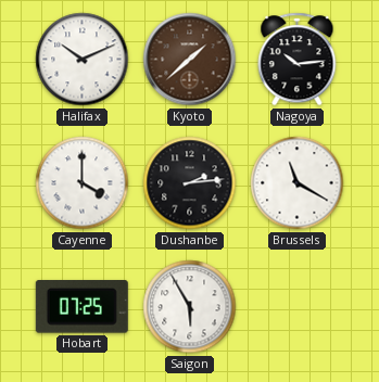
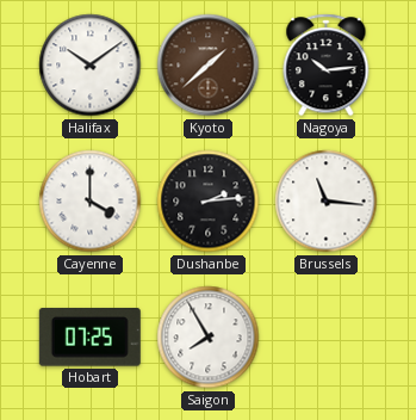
Halifax: 10:11 -> 10:09 (91, 66)
Brussels: 11:20 -> 11:16 (327, 202)
Saigon: 5:55 -> 7:55 (209, 338)
